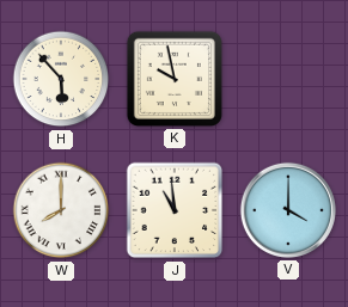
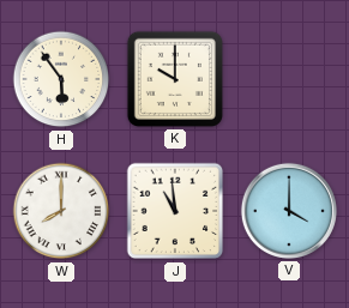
H: 5:53 -> 5:54 (61, 79)
K: 9:58 -> 10:00 (175, 79)
